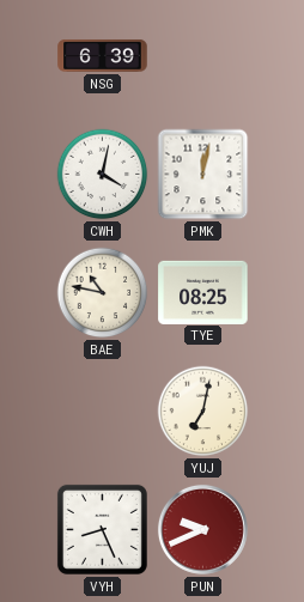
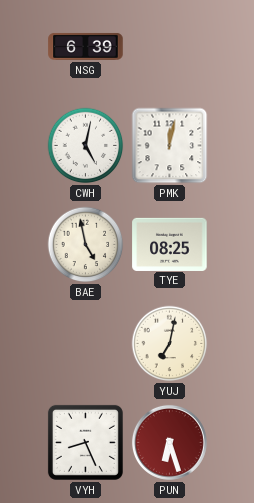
CWH: 4:02 -> 5:02 (86, 146)
BAE: 10:47 -> 4:58 (86, 245)
PUN: 9:41 -> 6:27 (169, 442)
